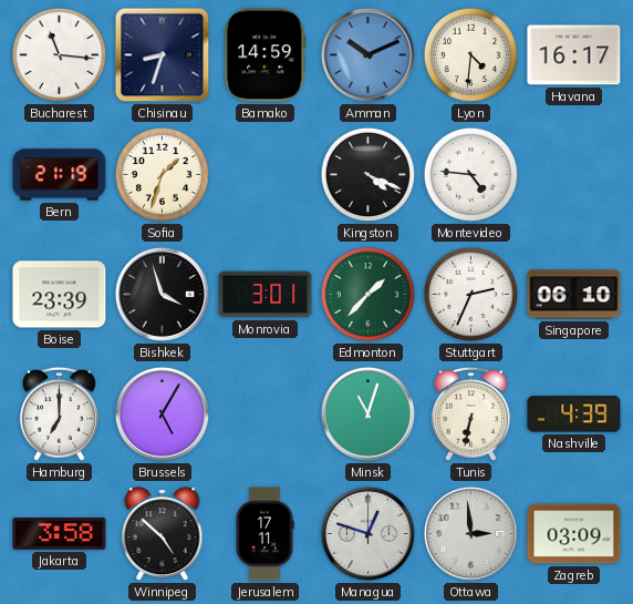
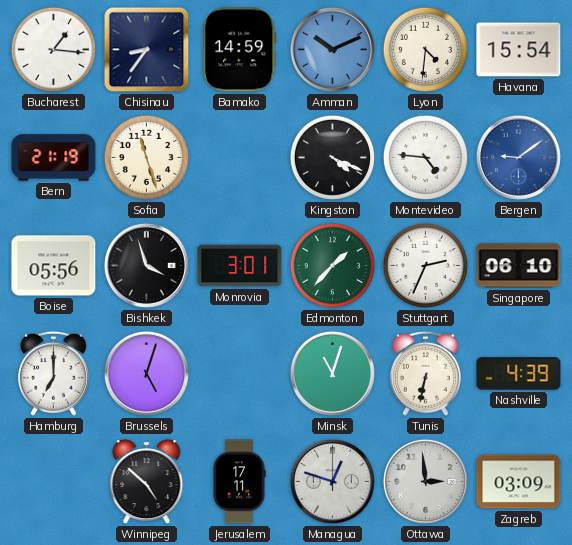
Bucharest: 11:16 -> 1:16 (53, 49)
Chisinau: 8:33 -> 8:36 (147, 50)
Havana: 16:17 -> 15:54 (519, 50)
Sofia: 1:33 -> 11:27 (146, 157)
Bergen: none -> 9:09 (518, 157)
Boise: 23:39 -> 05:56 (54, 266)
Brussels: 5:05 -> 5:03 (146, 373)
Jakarta: 3:58 -> none (60, 534)
